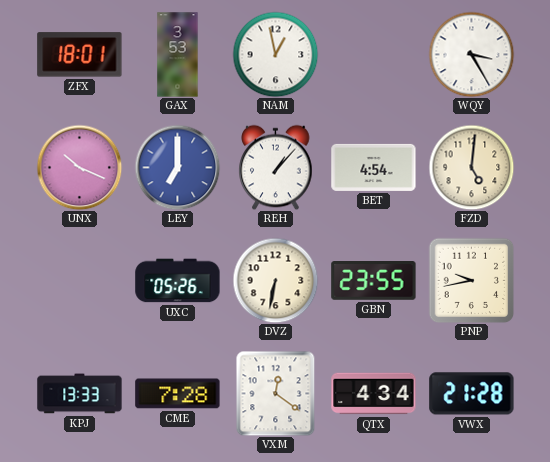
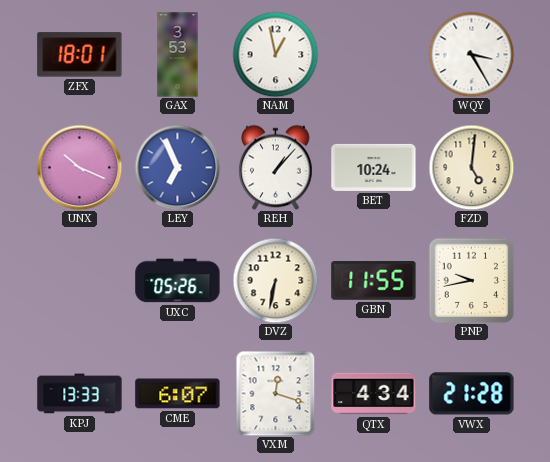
LEY: 7:00 -> 6:56 (177, 167)
BET: 4:54 -> 10:24 (374, 167)
GBN: 23:55 -> 11:55 (374, 281)
CME: 7:28 -> 6:07 (178, 394)
VXM: 12:21 -> 12:18 (276, 393)
